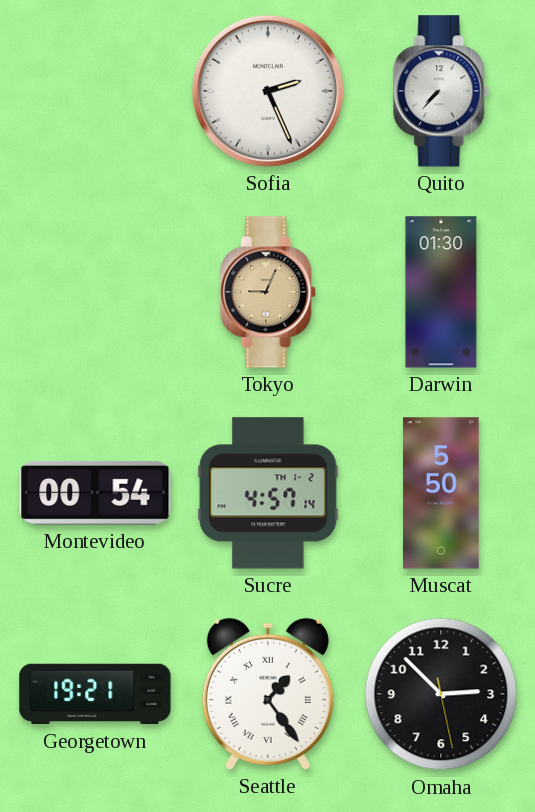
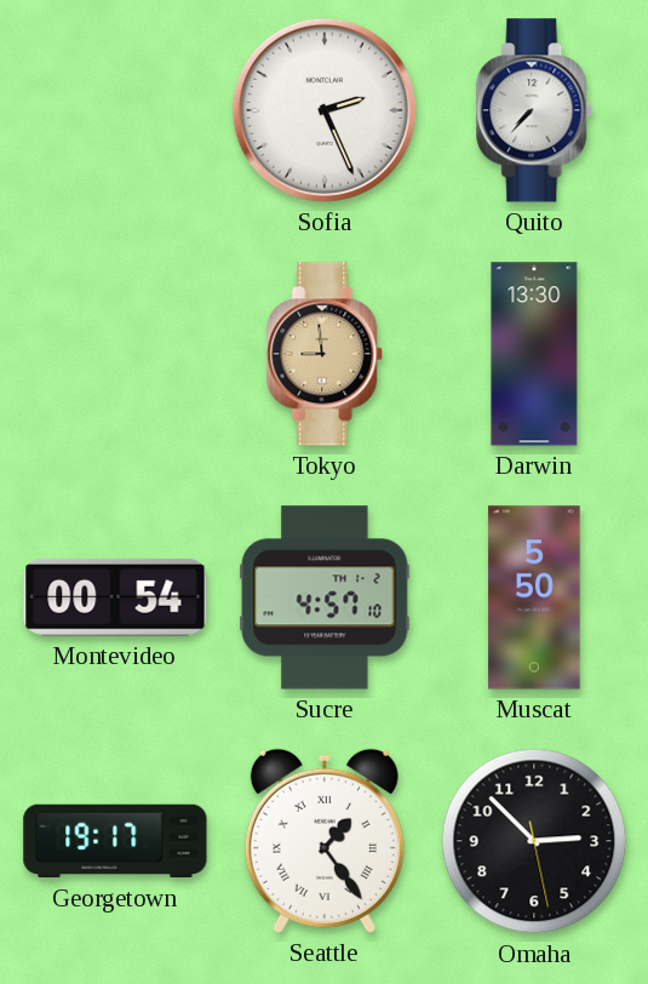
Tokyo: 9:04 -> 8:59 (326, 354)
Darwin: 01:30 -> 13:30 (534, 354)
Sucre: 4:57:14 -> 4:57:10 (325, 597)
Georgetown: 19:21 -> 19:17 (115, 841)
